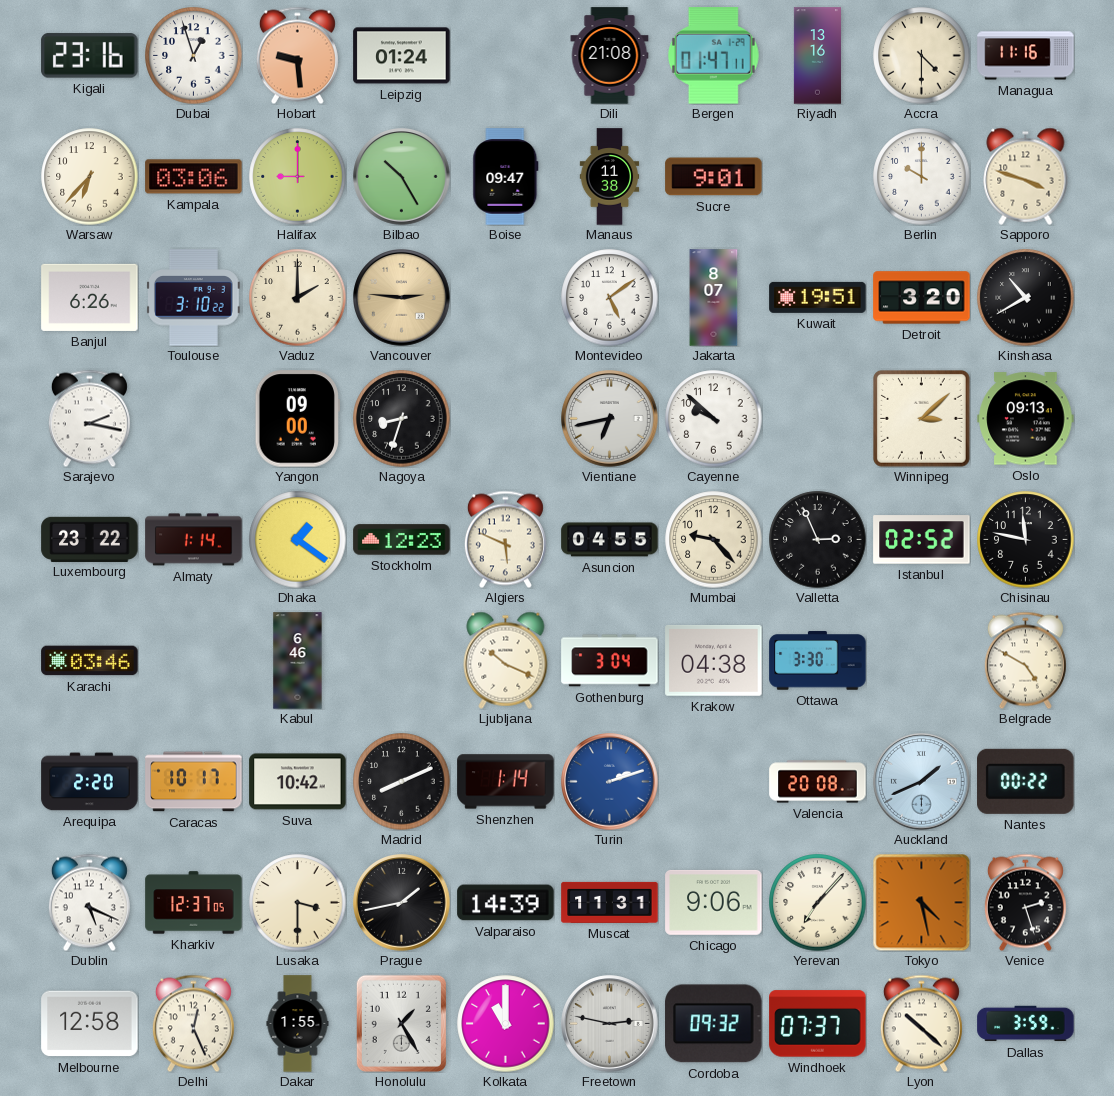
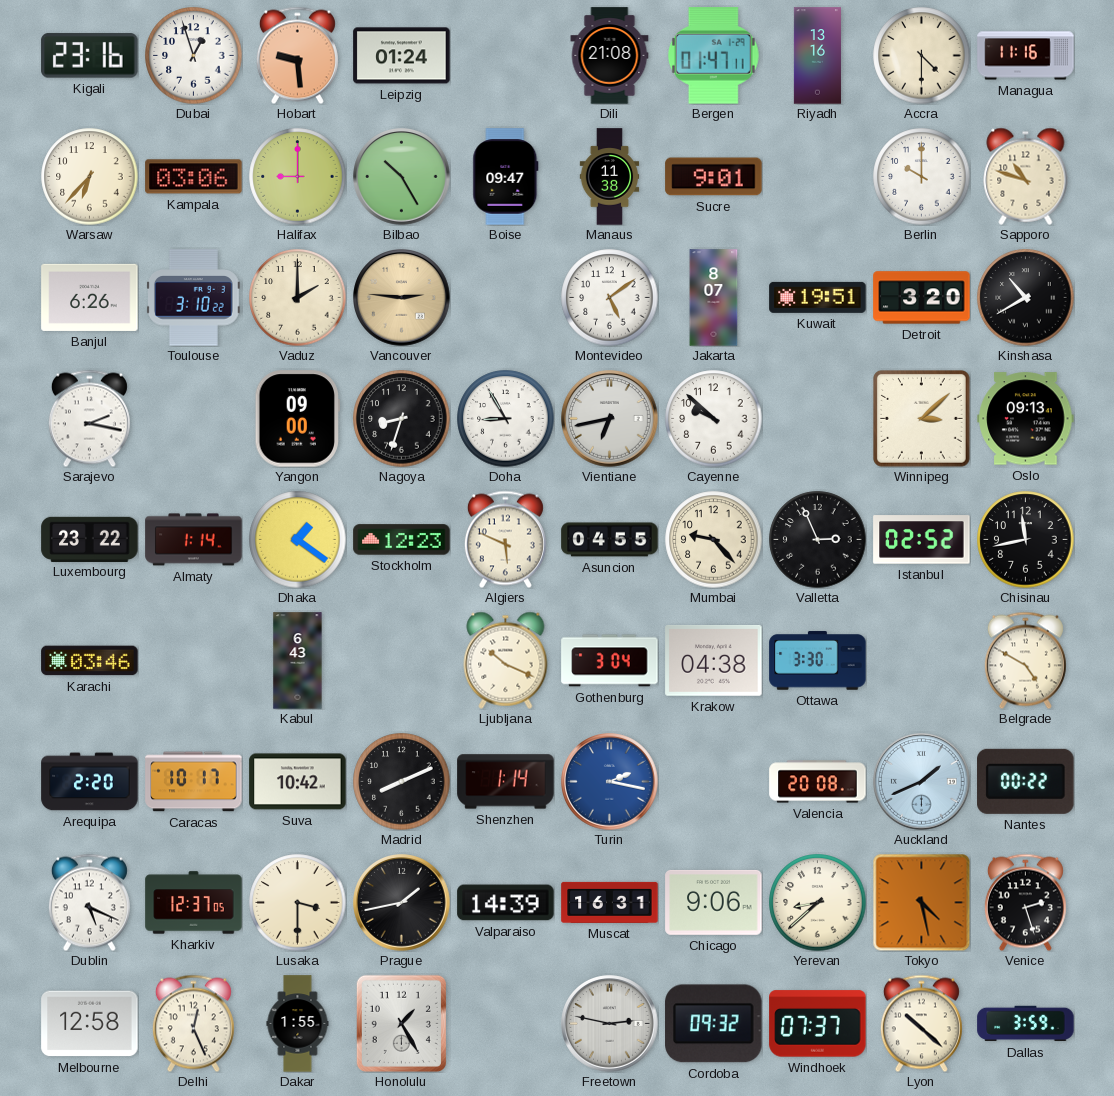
Sapporo: 3:48 -> 10:48 (1026, 176)
Doha: none -> 8:55 (506, 419)
Chisinau: 11:47 -> 11:43 (1026, 540)
Kabul: 6:46 -> 6:43 (298, 661)
Turin: 2:12 -> 2:17 (610, 782)
Muscat: 11:31 -> 16:31 (610, 902)
Yerevan: 7:07 -> 8:38 (818, 903)
Kolkata: 11:00 -> none (506, 1024)
